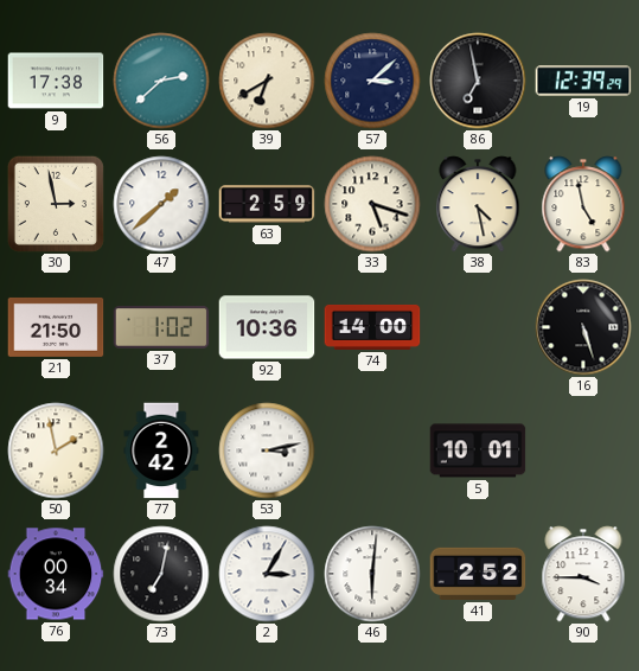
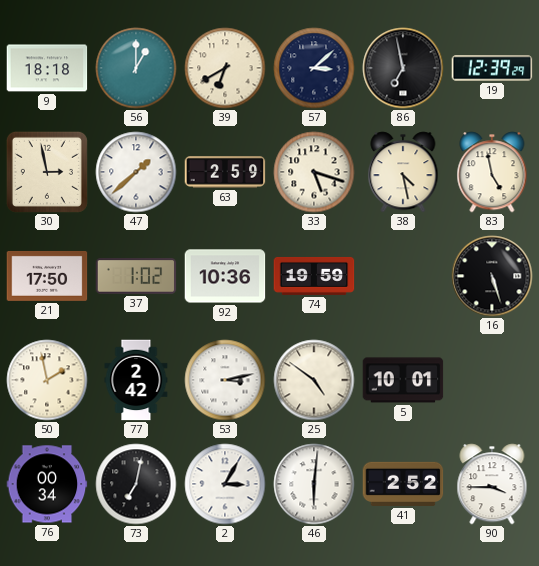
9: 17:38 -> 18:18 (47, 68)
56: 2:38 -> 1:00 (136, 68)
21: 21:50 -> 17:50 (47, 276)
74: 14:00 -> 19:59 (314, 276)
25: none -> 4:51 (314, 380)
